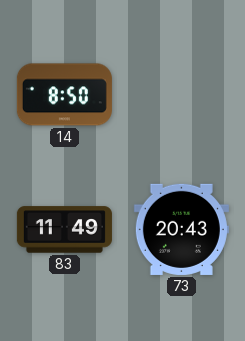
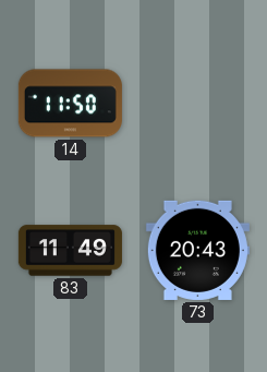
14: 8:50 -> 11:50 (70, 104)
